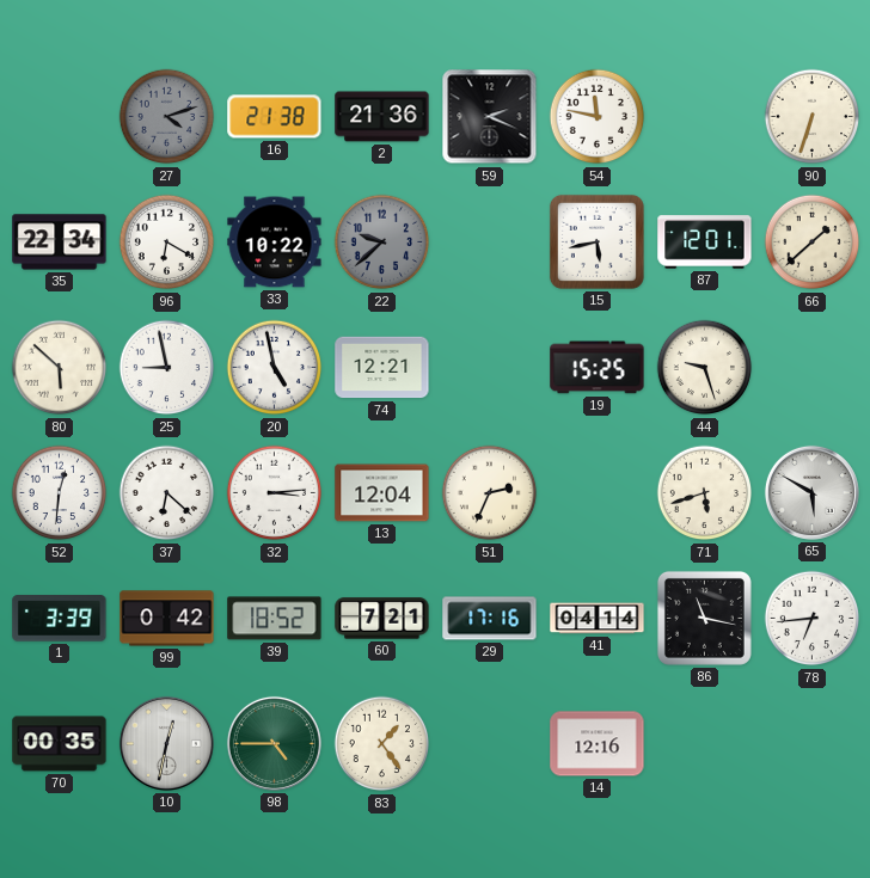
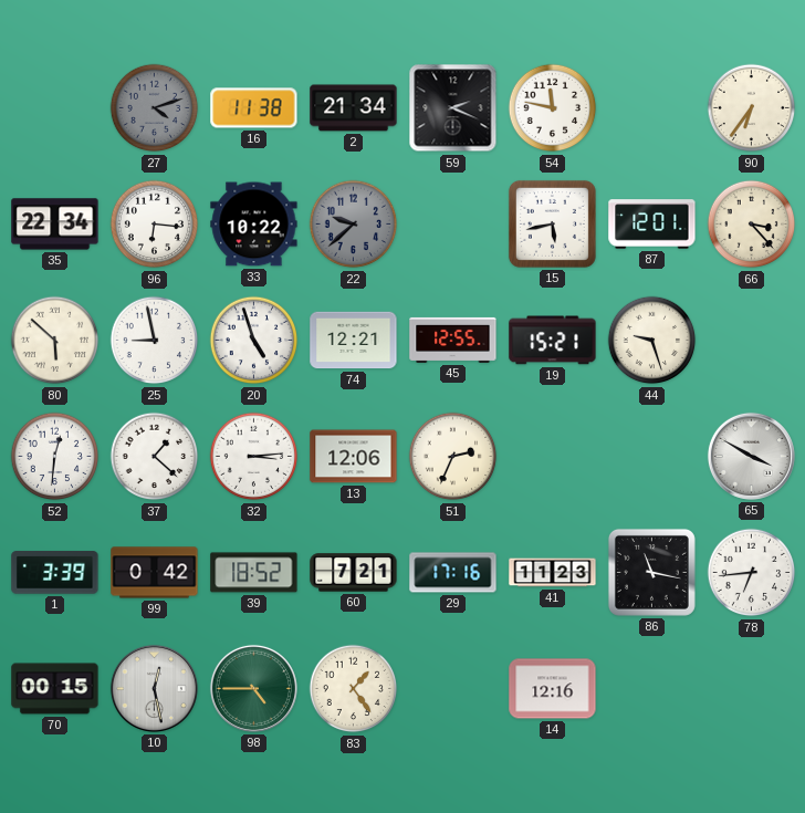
16: 21:38 -> 11:38 (254, 108)
2: 21:36 -> 21:34 (354, 108)
90: 6:33 -> 6:36 (752, 108)
96: 6:20 -> 6:16 (155, 225)
66: 1:38 -> 3:23 (752, 225)
20: 4:58 -> 4:57 (254, 341)
45: none -> 12:55 (453, 340)
19: 15:25 -> 15:21 (553, 341)
37: 6:22 -> 1:22 (155, 457)
13: 12:04 -> 12:06 (354, 457)
71: 5:42 -> none (705, 493)
65: 5:50 -> 3:50 (751, 456)
41: 04:14 -> 11:23 (553, 573)
70: 00:35 -> 00:15 (55, 689)
10: 12:32 -> 12:28 (154, 688)
